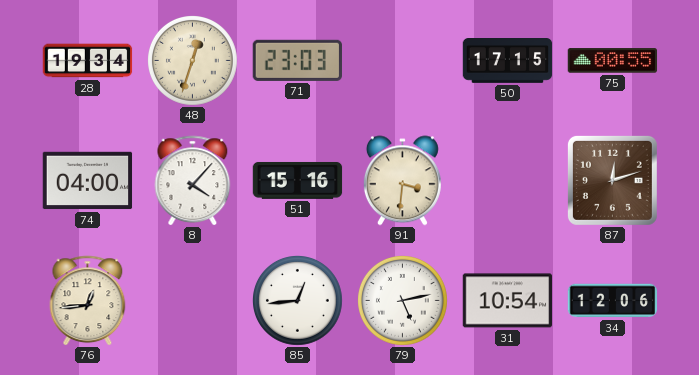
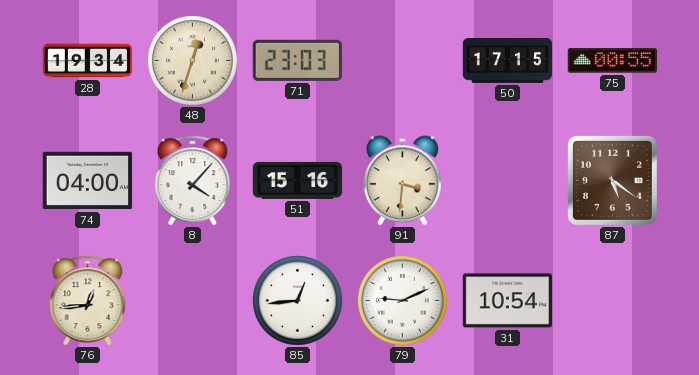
87: 12:12 -> 5:21 (612, 180)
79: 5:13 -> 9:11 (403, 301)
34: 12:06 -> none (613, 301)
